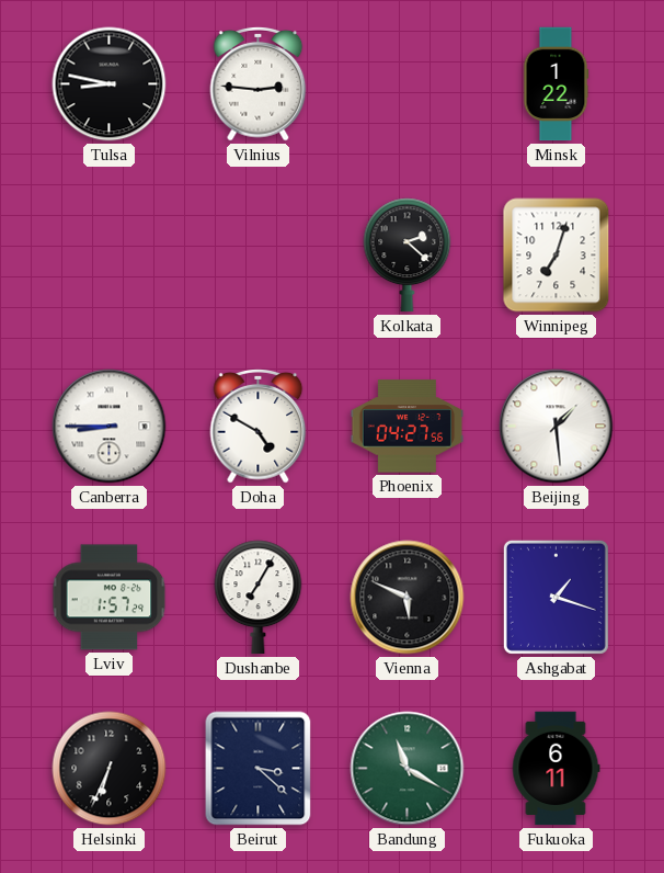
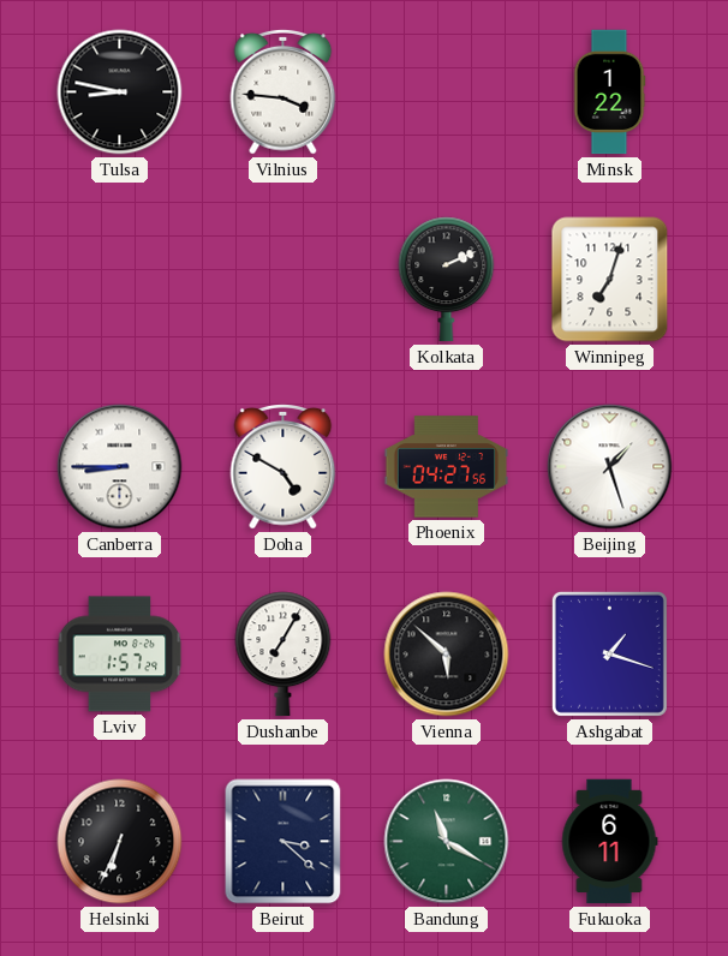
Vilnius: 2:46 -> 3:46 (284, 91)
Kolkata: 2:22 -> 2:11 (447, 280)
Beijing: 1:29 -> 1:27 (610, 467)
Vienna: 5:49 -> 5:52 (447, 655)
